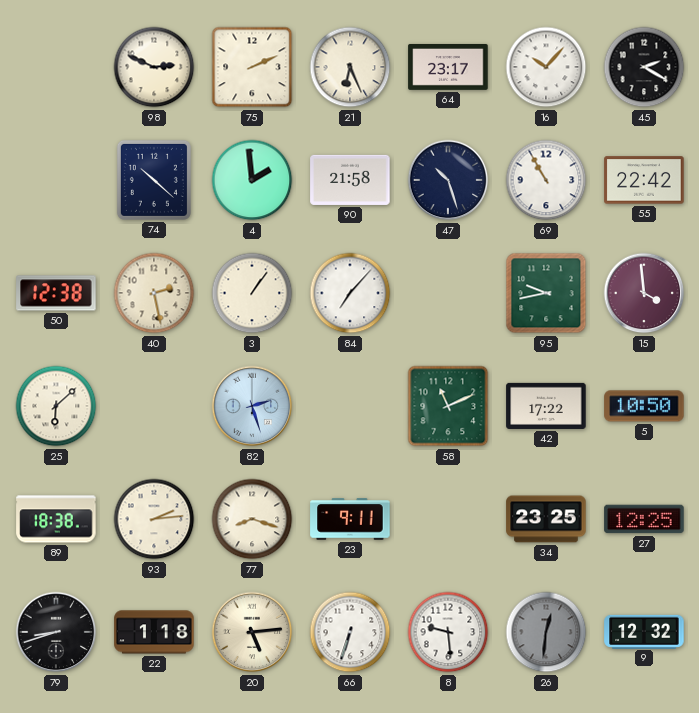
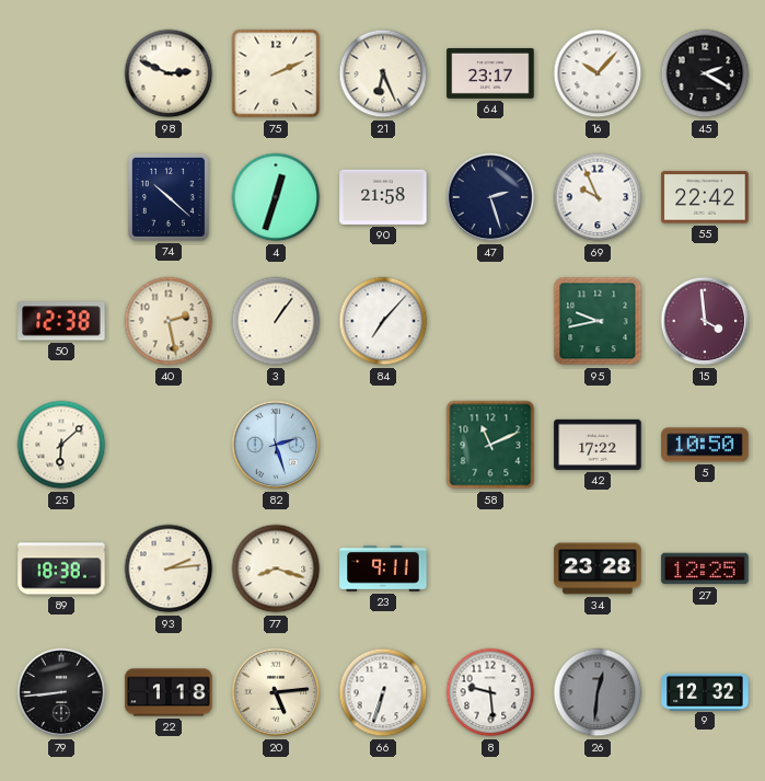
4: 1:59 -> 12:33 (276, 197)
47: 10:27 -> 2:27 (490, 197)
69: 10:55 -> 9:56 (598, 197)
34: 23:25 -> 23:28 (598, 568)
79: 8:42 -> 8:44 (61, 692)
